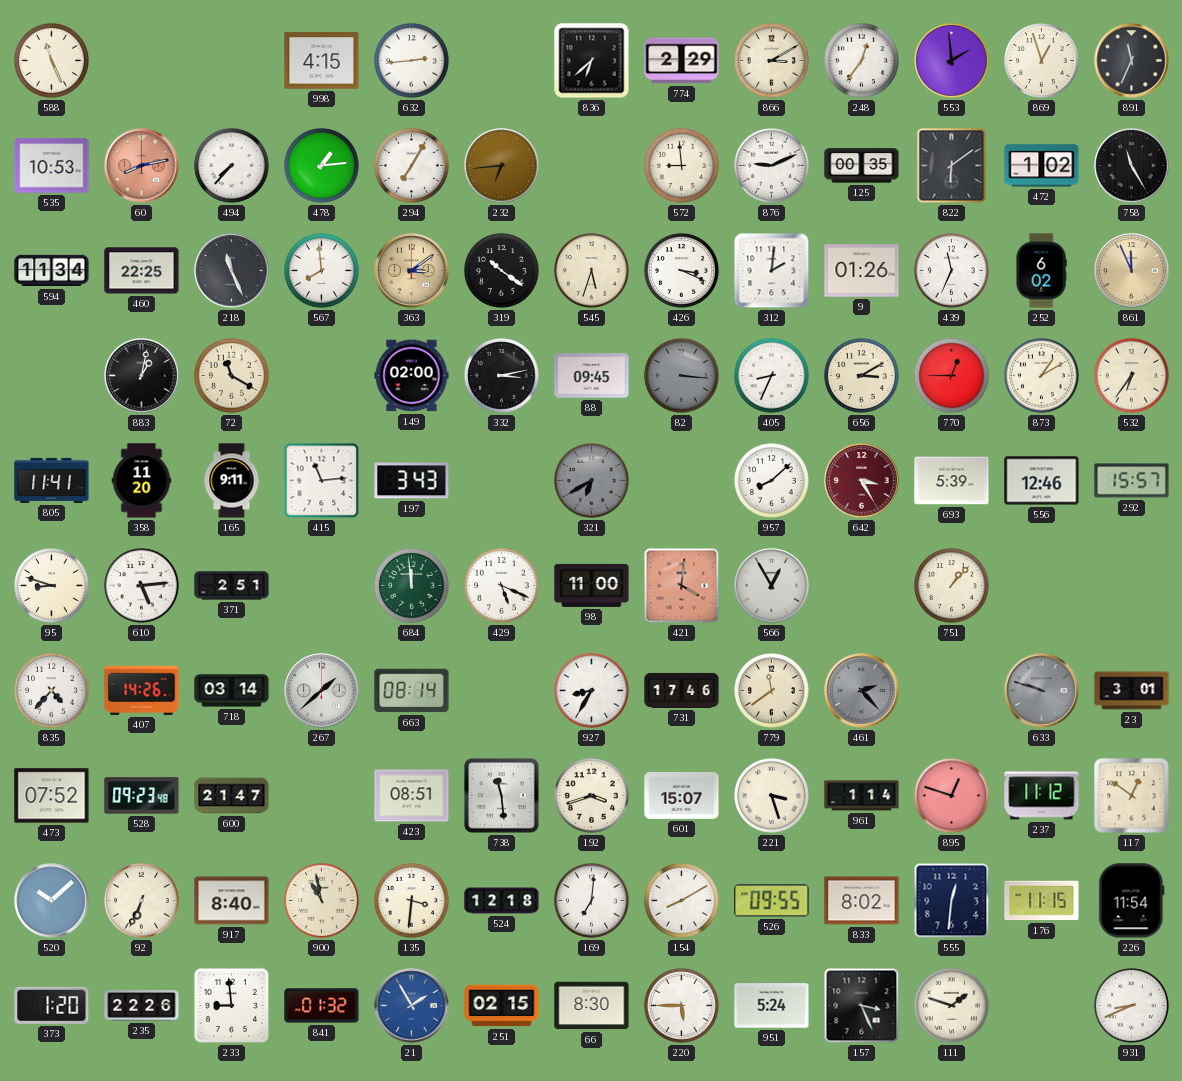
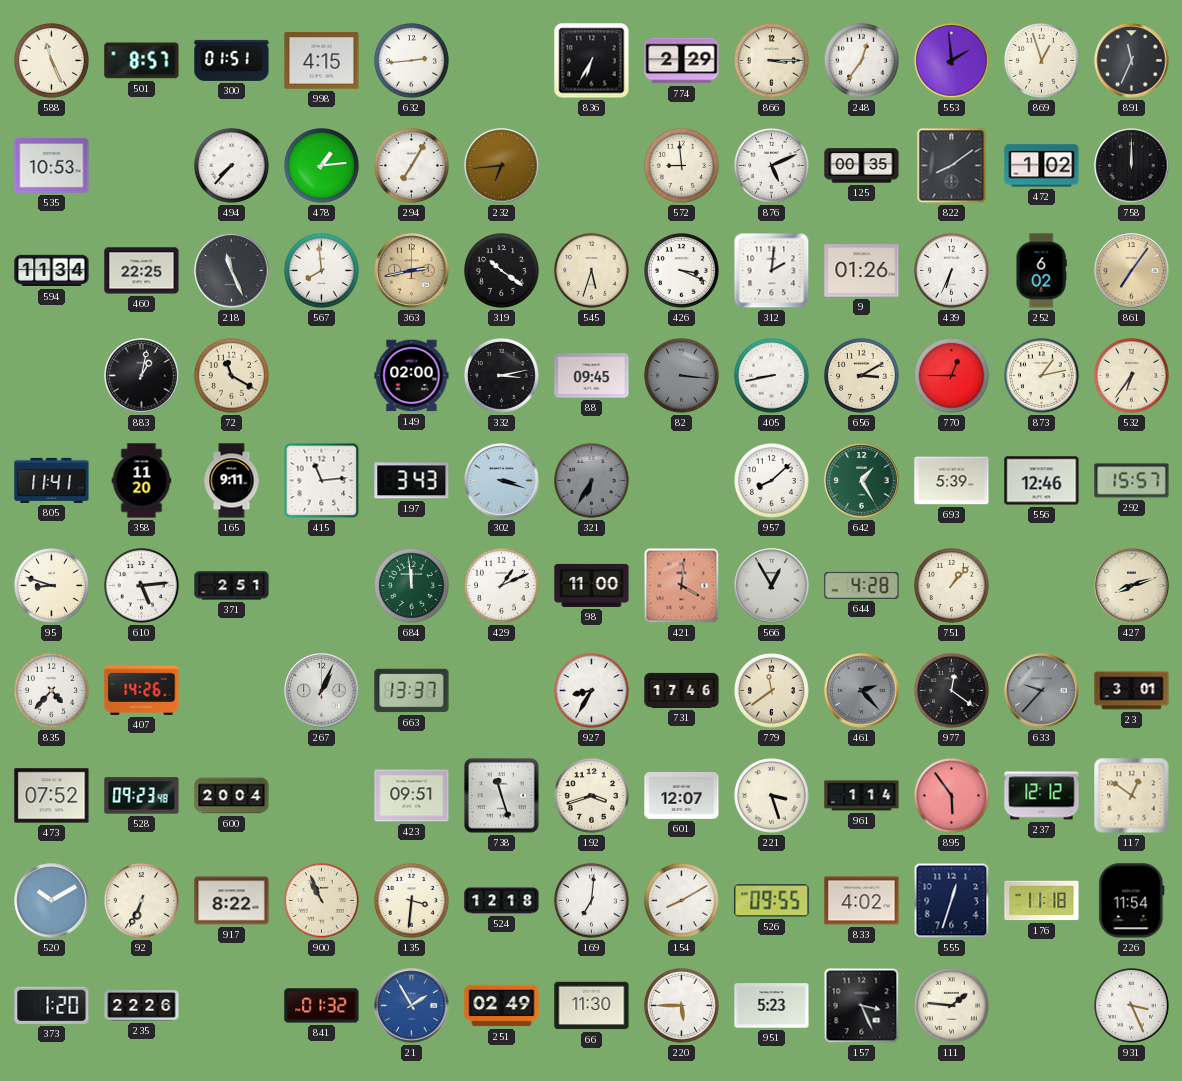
501: none -> 8:57 (142, 61)
300: none -> 01:51 (232, 60)
836: 6:38 -> 6:35 (592, 61)
866: 3:10 -> 3:15 (771, 60)
60: 8:13 -> none (142, 166)
876: 9:11 -> 5:11 (771, 165)
822: 6:09 -> 8:09 (952, 166)
758: 11:25 -> 12:00 (1132, 166)
363: 3:09 -> 2:43 (412, 271)
439: 11:34 -> 6:34 (951, 270)
861: 11:56 -> 7:06 (1132, 271)
405: 8:34 -> 8:43 (771, 375)
873: 1:10 -> 1:13 (1041, 375)
302: none -> 3:18 (502, 481)
321: 6:40 -> 6:35 (591, 480)
642: 3:25 -> 1:25 (862, 481)
642 dial: burgundy -> green (862, 481)
429: 5:19 -> 1:11 (501, 585)
644: none -> 4:28 (862, 585)
427: none -> 8:12 (1132, 586)
718: 03:14 -> none (232, 691)
267: 1:38 -> 1:04 (322, 691)
663: 08:14 -> 13:37 (412, 691)
977: none -> 12:21 (951, 690)
633: 9:48 -> 9:37 (1042, 691)
600: 21:47 -> 20:04 (232, 796)
423: 08:51 -> 09:51 (412, 796)
738: 11:29 -> 11:27 (502, 796)
601: 15:07 -> 12:07 (682, 795)
895: 12:48 -> 5:54 (951, 795)
237: 11:12 -> 12:12 (1042, 796)
520: 10:08 -> 10:10 (52, 901)
917: 8:40 -> 8:22 (232, 901)
900: 10:58 -> 10:56 (321, 900)
833: 8:02 -> 4:02 (862, 901)
555: 12:31 -> 12:33 (952, 901)
176: 11:15 -> 11:18 (1042, 901)
233: 8:59 -> none (231, 1005)
251: 02:15 -> 02:49 (502, 1006)
66: 8:30 -> 11:30 (592, 1006)
951: 5:24 -> 5:23 (772, 1006)
111: 1:48 -> 1:46 (951, 1005)
931: 8:41 -> 3:26 (1131, 1005)
